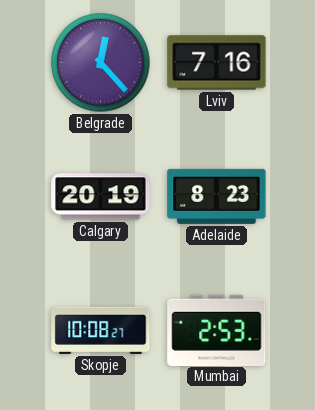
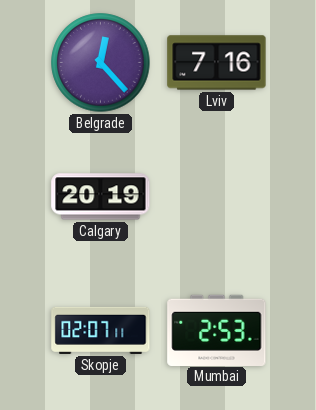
Adelaide: 8:23 -> none (217, 196)
Skopje: 10:08 -> 02:07 (101, 330)
